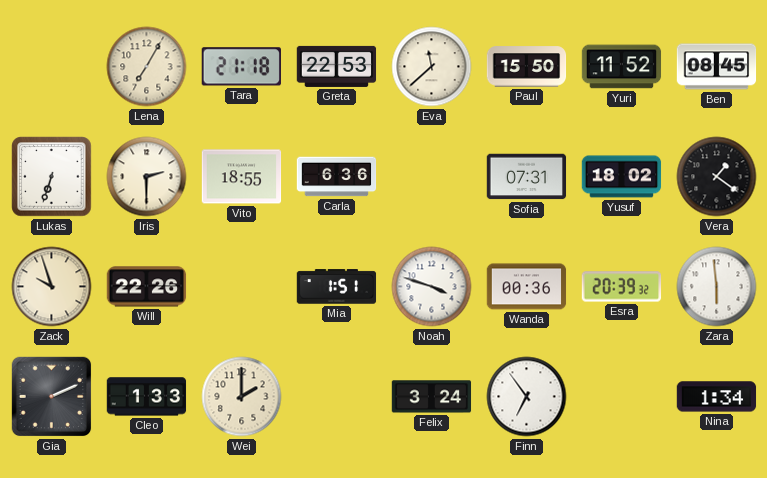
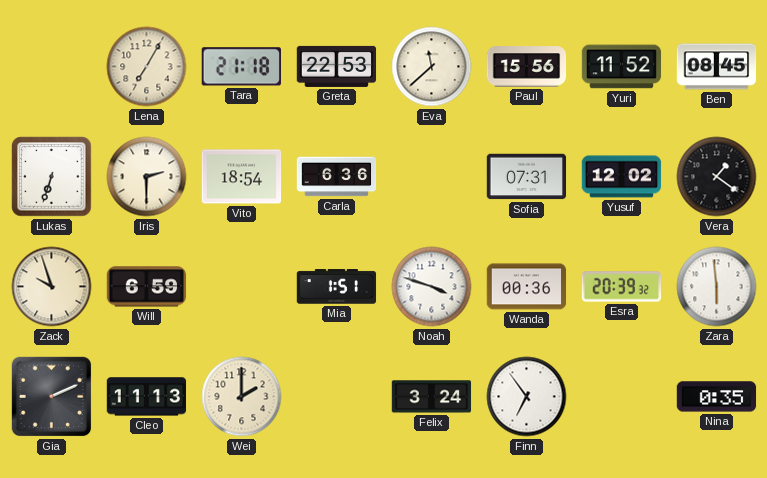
Paul: 15:50 -> 15:56 (527, 67)
Vito: 18:55 -> 18:54 (242, 177)
Yusuf: 18:02 -> 12:02 (622, 177)
Will: 22:26 -> 6:59 (147, 287)
Cleo: 1:33 -> 11:13 (147, 397)
Nina: 1:34 -> 0:35 (717, 397)
